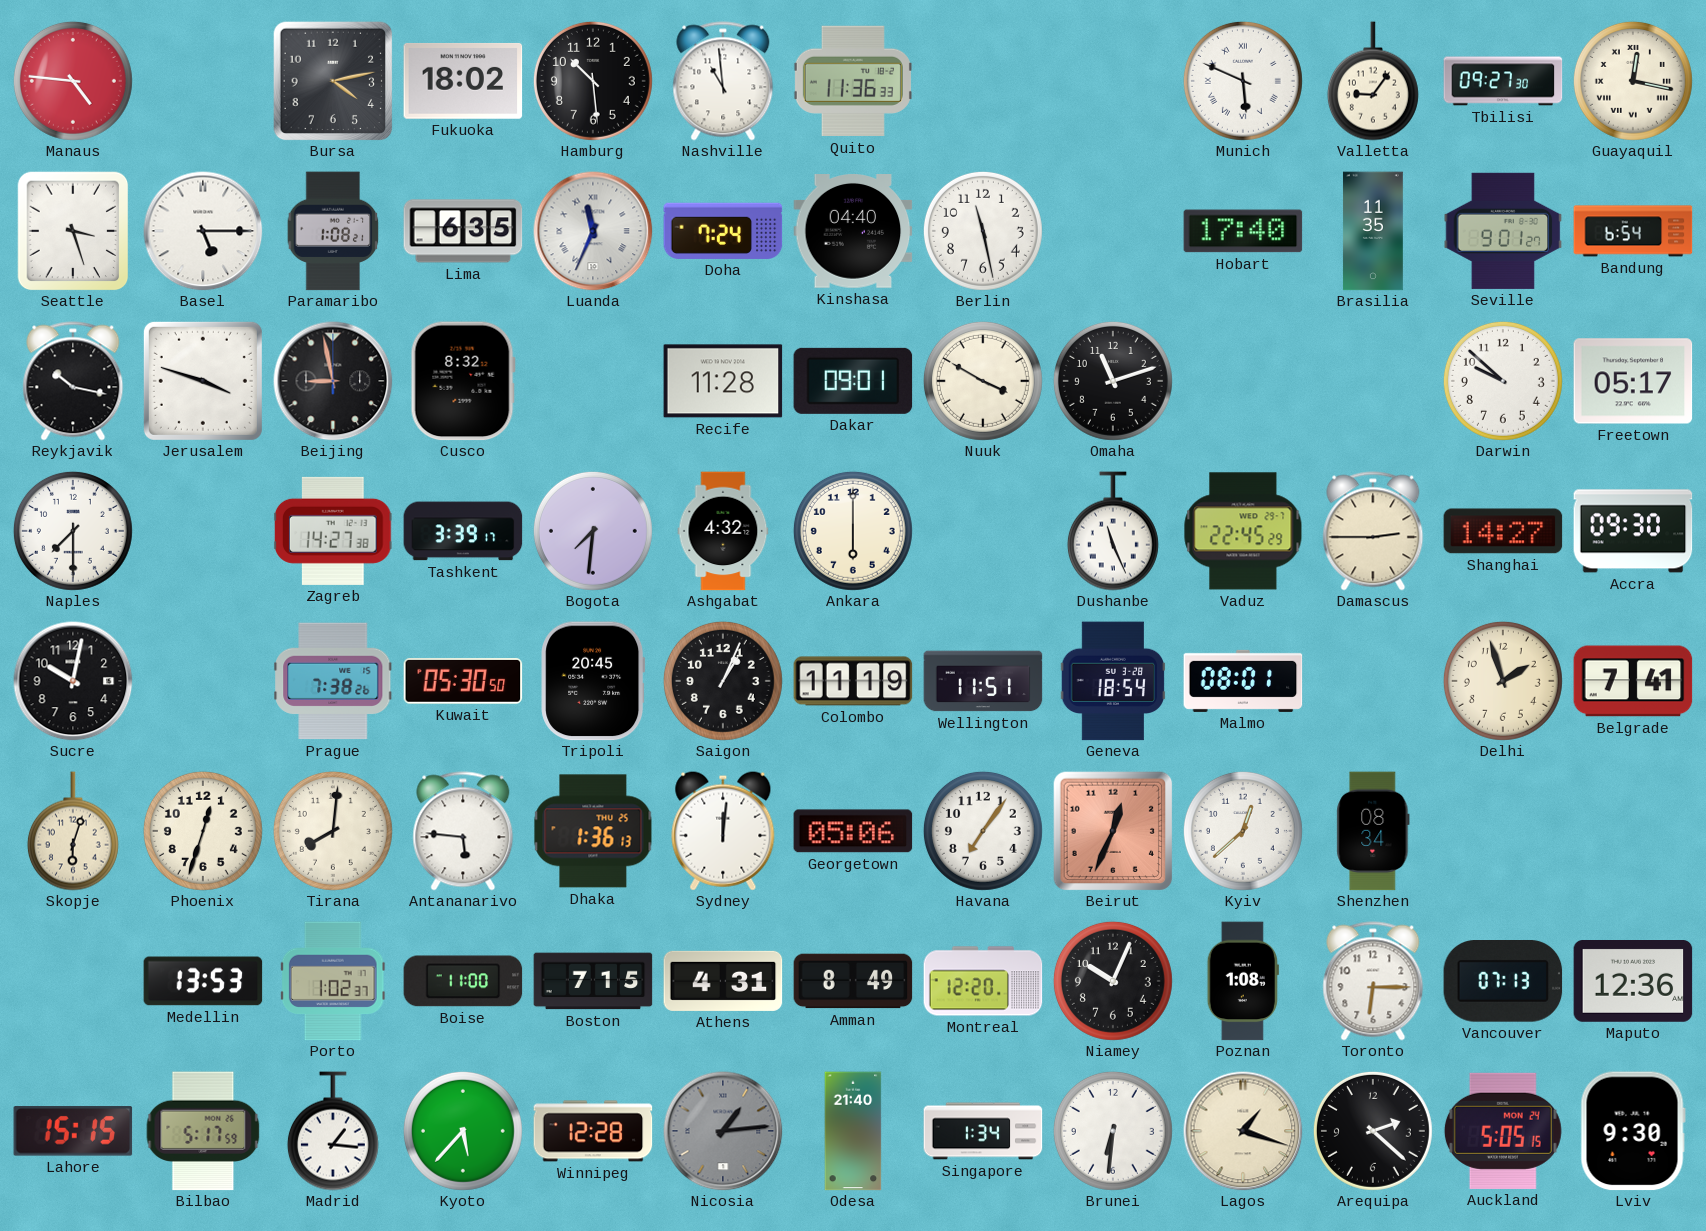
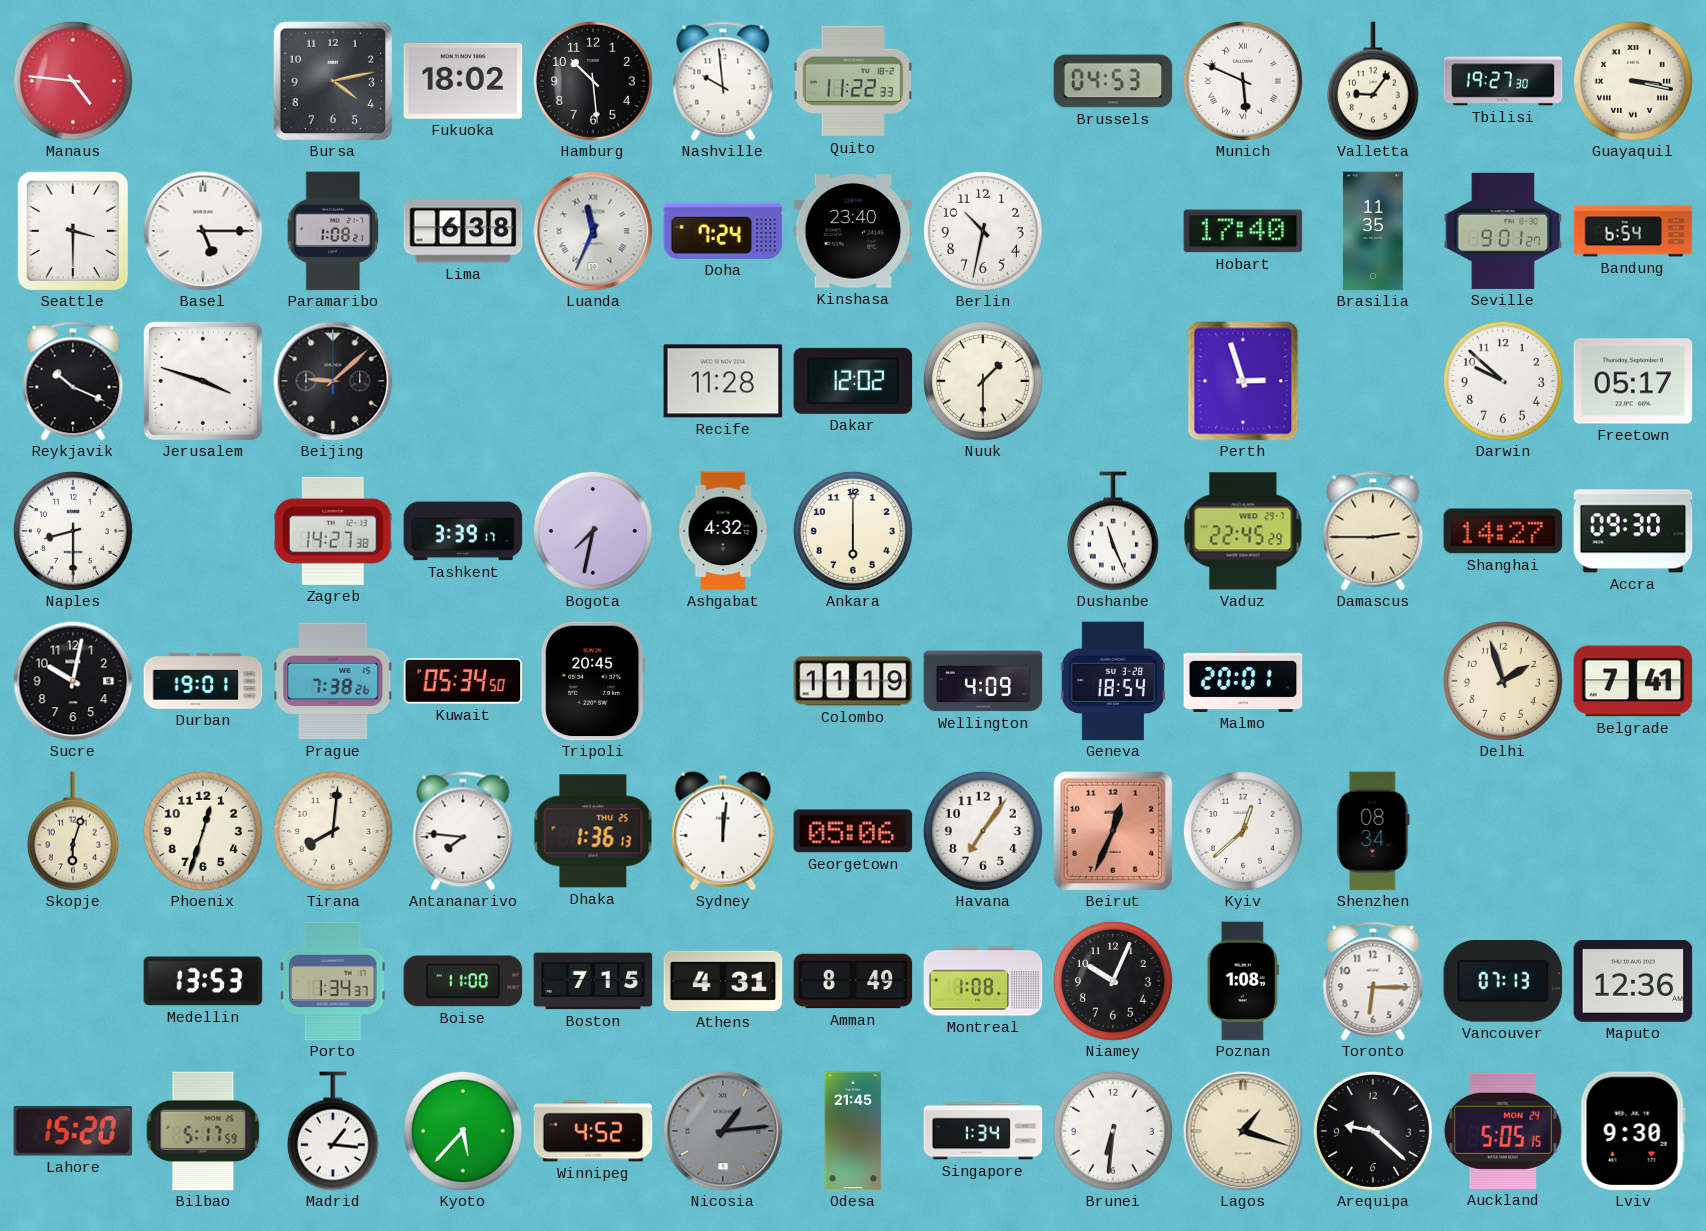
Nashville: 10:59 -> 9:59 (723, 81)
Quito: 11:36 -> 11:22 (853, 81)
Brussels: none -> 04:53 (1113, 81)
Tbilisi: 09:27 -> 19:27 (1503, 81)
Guayaquil: 12:17 -> 3:17 (1633, 81)
Seattle: 3:27 -> 3:30 (73, 231)
Lima: 6:35 -> 6:38 (463, 231)
Kinshasa: 04:40 -> 23:40 (853, 232)
Berlin: 11:28 -> 10:32 (983, 231)
Reykjavik: 10:17 -> 10:19 (73, 381)
Beijing: 8:58 -> 9:08 (333, 381)
Cusco: 8:32 -> none (463, 381)
Dakar: 09:01 -> 12:02 (853, 381)
Nuuk: 3:50 -> 1:30 (983, 381)
Omaha: 11:12 -> none (1113, 381)
Perth: none -> 2:57 (1243, 381)
Naples: 7:30 -> 8:30 (73, 531)
Bogota: 7:31 -> 7:32 (593, 531)
Durban: none -> 19:01 (203, 681)
Kuwait: 05:30 -> 05:34 (463, 682)
Saigon: 1:04 -> none (723, 681)
Wellington: 11:51 -> 4:09 (983, 681)
Malmo: 08:01 -> 20:01 (1243, 681)
Antananarivo: 5:46 -> 7:46 (463, 831)
Porto: 1:02 -> 1:34 (333, 981)
Montreal: 12:20 -> 1:08 (983, 981)
Lahore: 15:15 -> 15:20 (73, 1131)
Winnipeg: 12:28 -> 4:52 (593, 1131)
Odesa: 21:40 -> 21:45 (853, 1131)
Arequipa: 2:22 -> 9:22 (1373, 1131)
